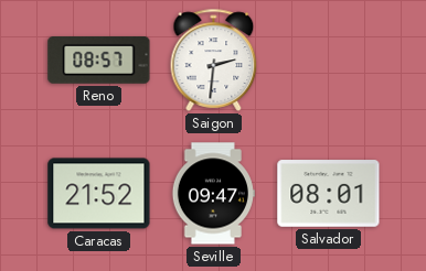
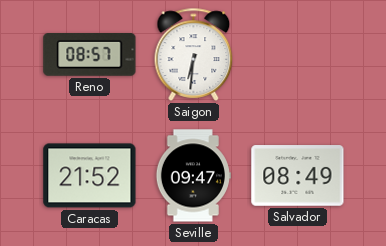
Saigon: 2:31 -> 6:31 (194, 54)
Salvador: 08:01 -> 08:49 (298, 176)
